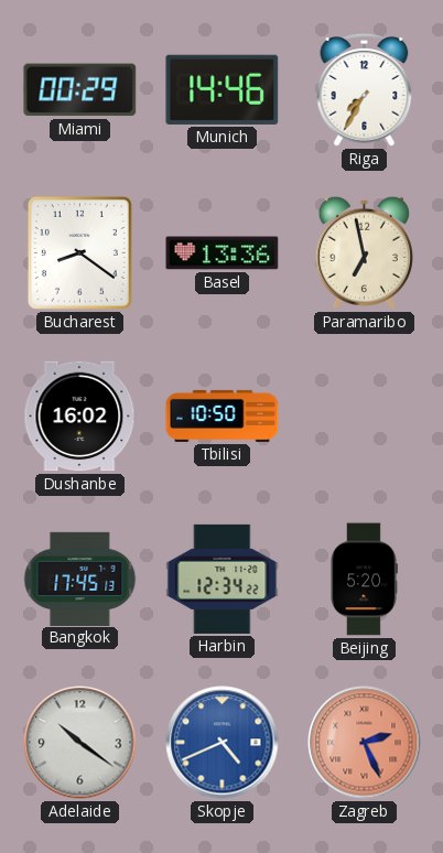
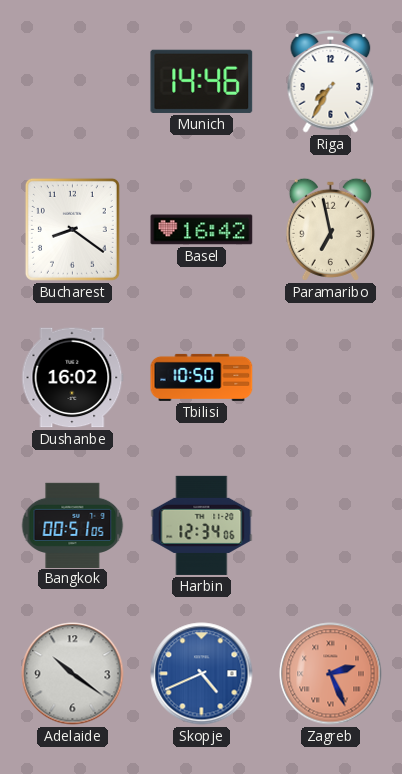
Miami: 00:29 -> none (80, 90)
Basel: 13:36 -> 16:42 (202, 230)
Bangkok: 17:45 -> 00:51 (73, 525)
Harbin: 12:34:22 -> 12:34:06 (202, 525)
Beijing: 5:20 -> none (364, 580)
